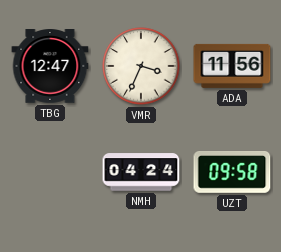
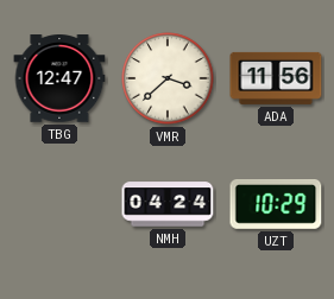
VMR: 3:34 -> 3:38 (168, 78)
UZT: 09:58 -> 10:29 (276, 205)
